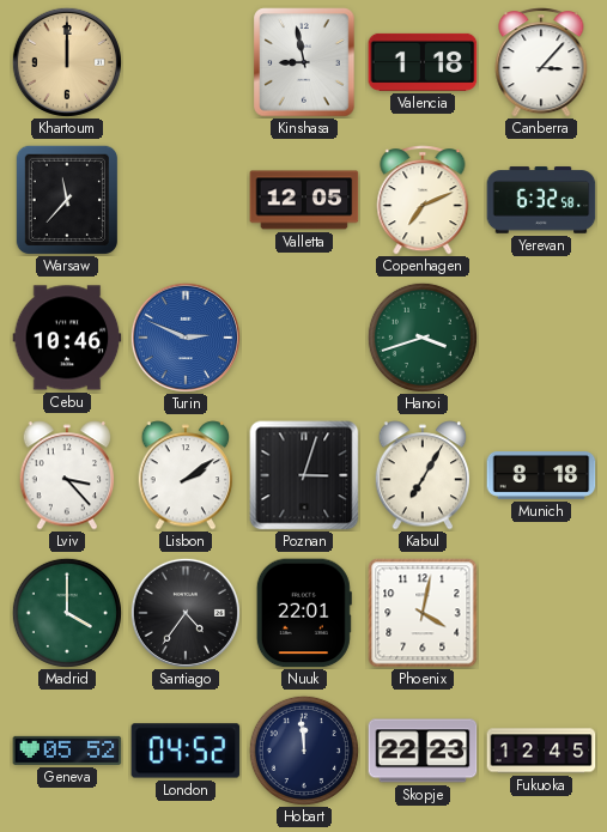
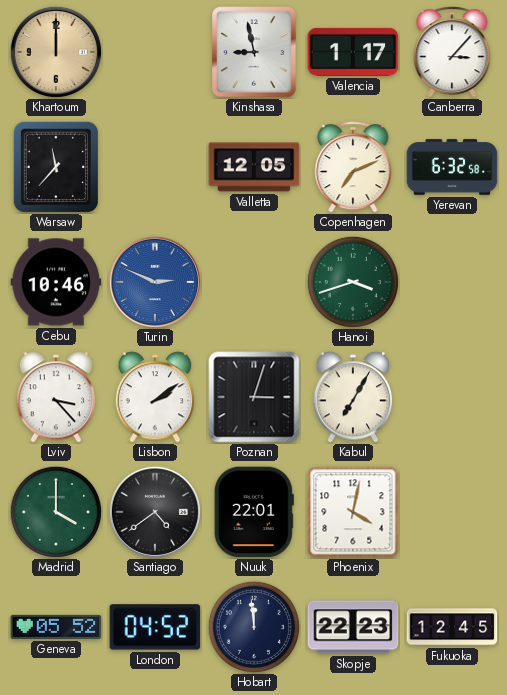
Valencia: 1:18 -> 1:17 (353, 52)
Munich: 8:18 -> none (541, 475)
Santiago: 4:36 -> 4:39 (155, 512)
